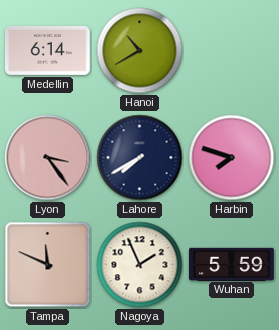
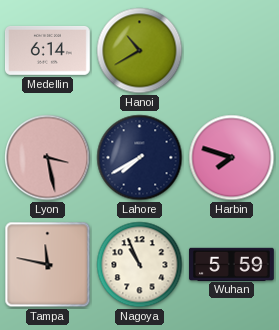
Lyon: 3:24 -> 3:28 (48, 158)
Tampa: 11:49 -> 11:47 (48, 265)
Nagoya: 1:56 -> 10:56 (140, 265)
